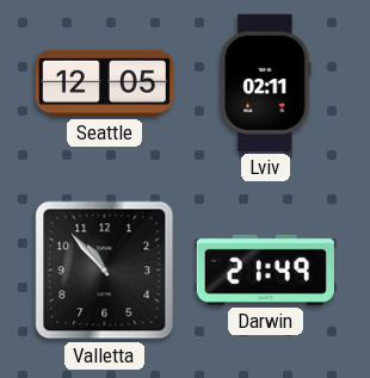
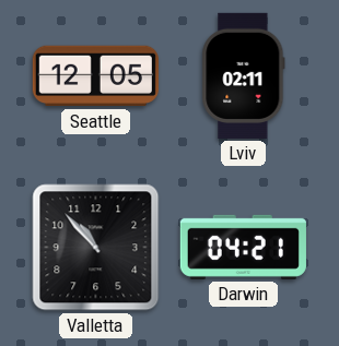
Darwin: 21:49 -> 04:21 (243, 247)
